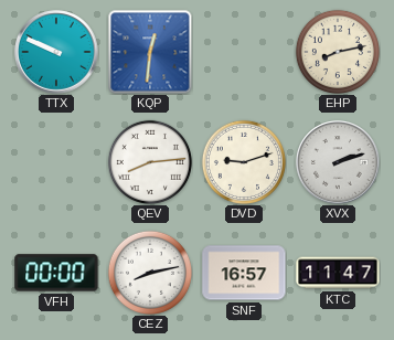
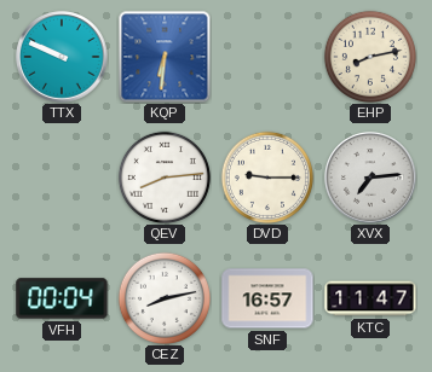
KQP: 12:31 -> 6:31 (165, 57)
DVD: 9:12 -> 9:15 (267, 178)
XVX: 2:12 -> 7:14 (370, 178)
VFH: 00:00 -> 00:04 (62, 298)
